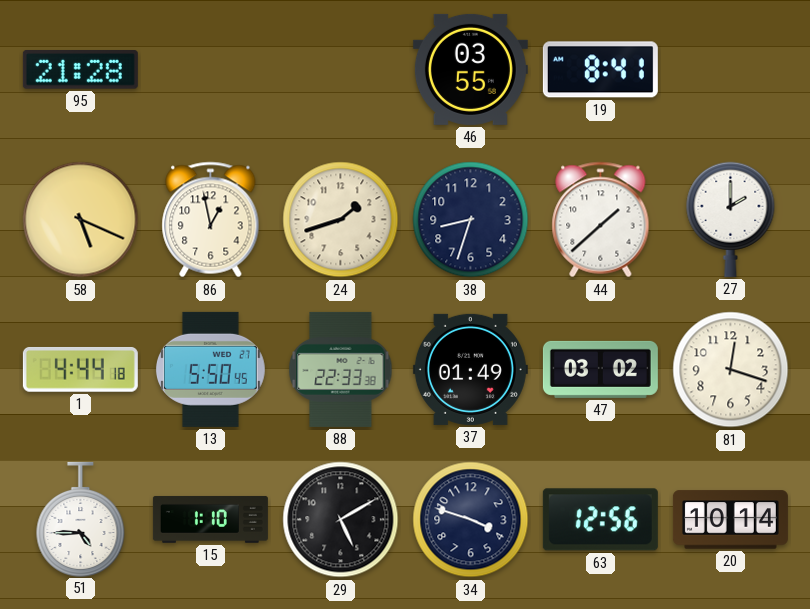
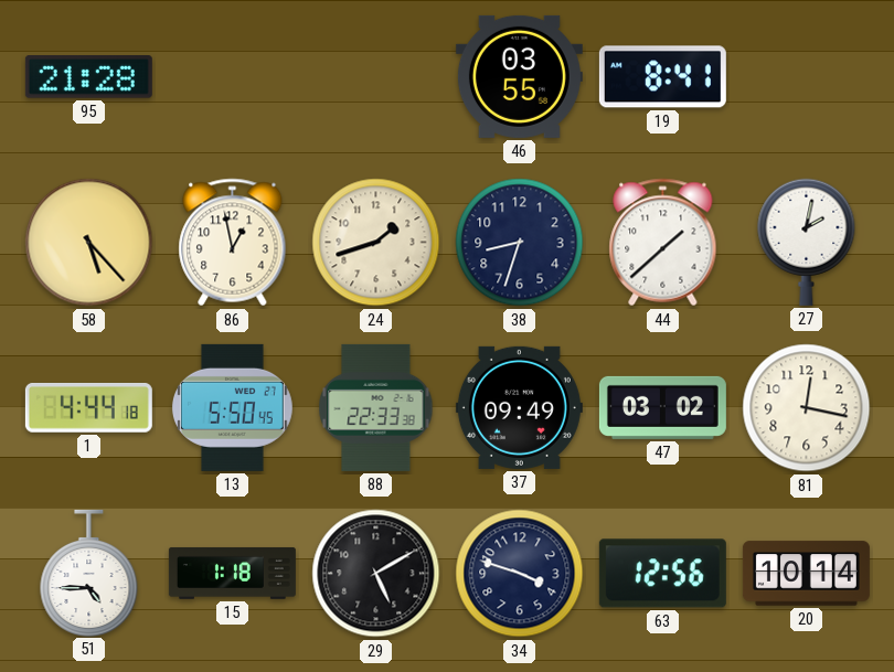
58: 5:19 -> 5:23 (89, 243)
27: 2:00 -> 2:02 (807, 242)
37: 01:49 -> 09:49 (519, 407)
81: 12:18 -> 12:17 (807, 408)
15: 1:10 -> 1:18 (232, 573)
